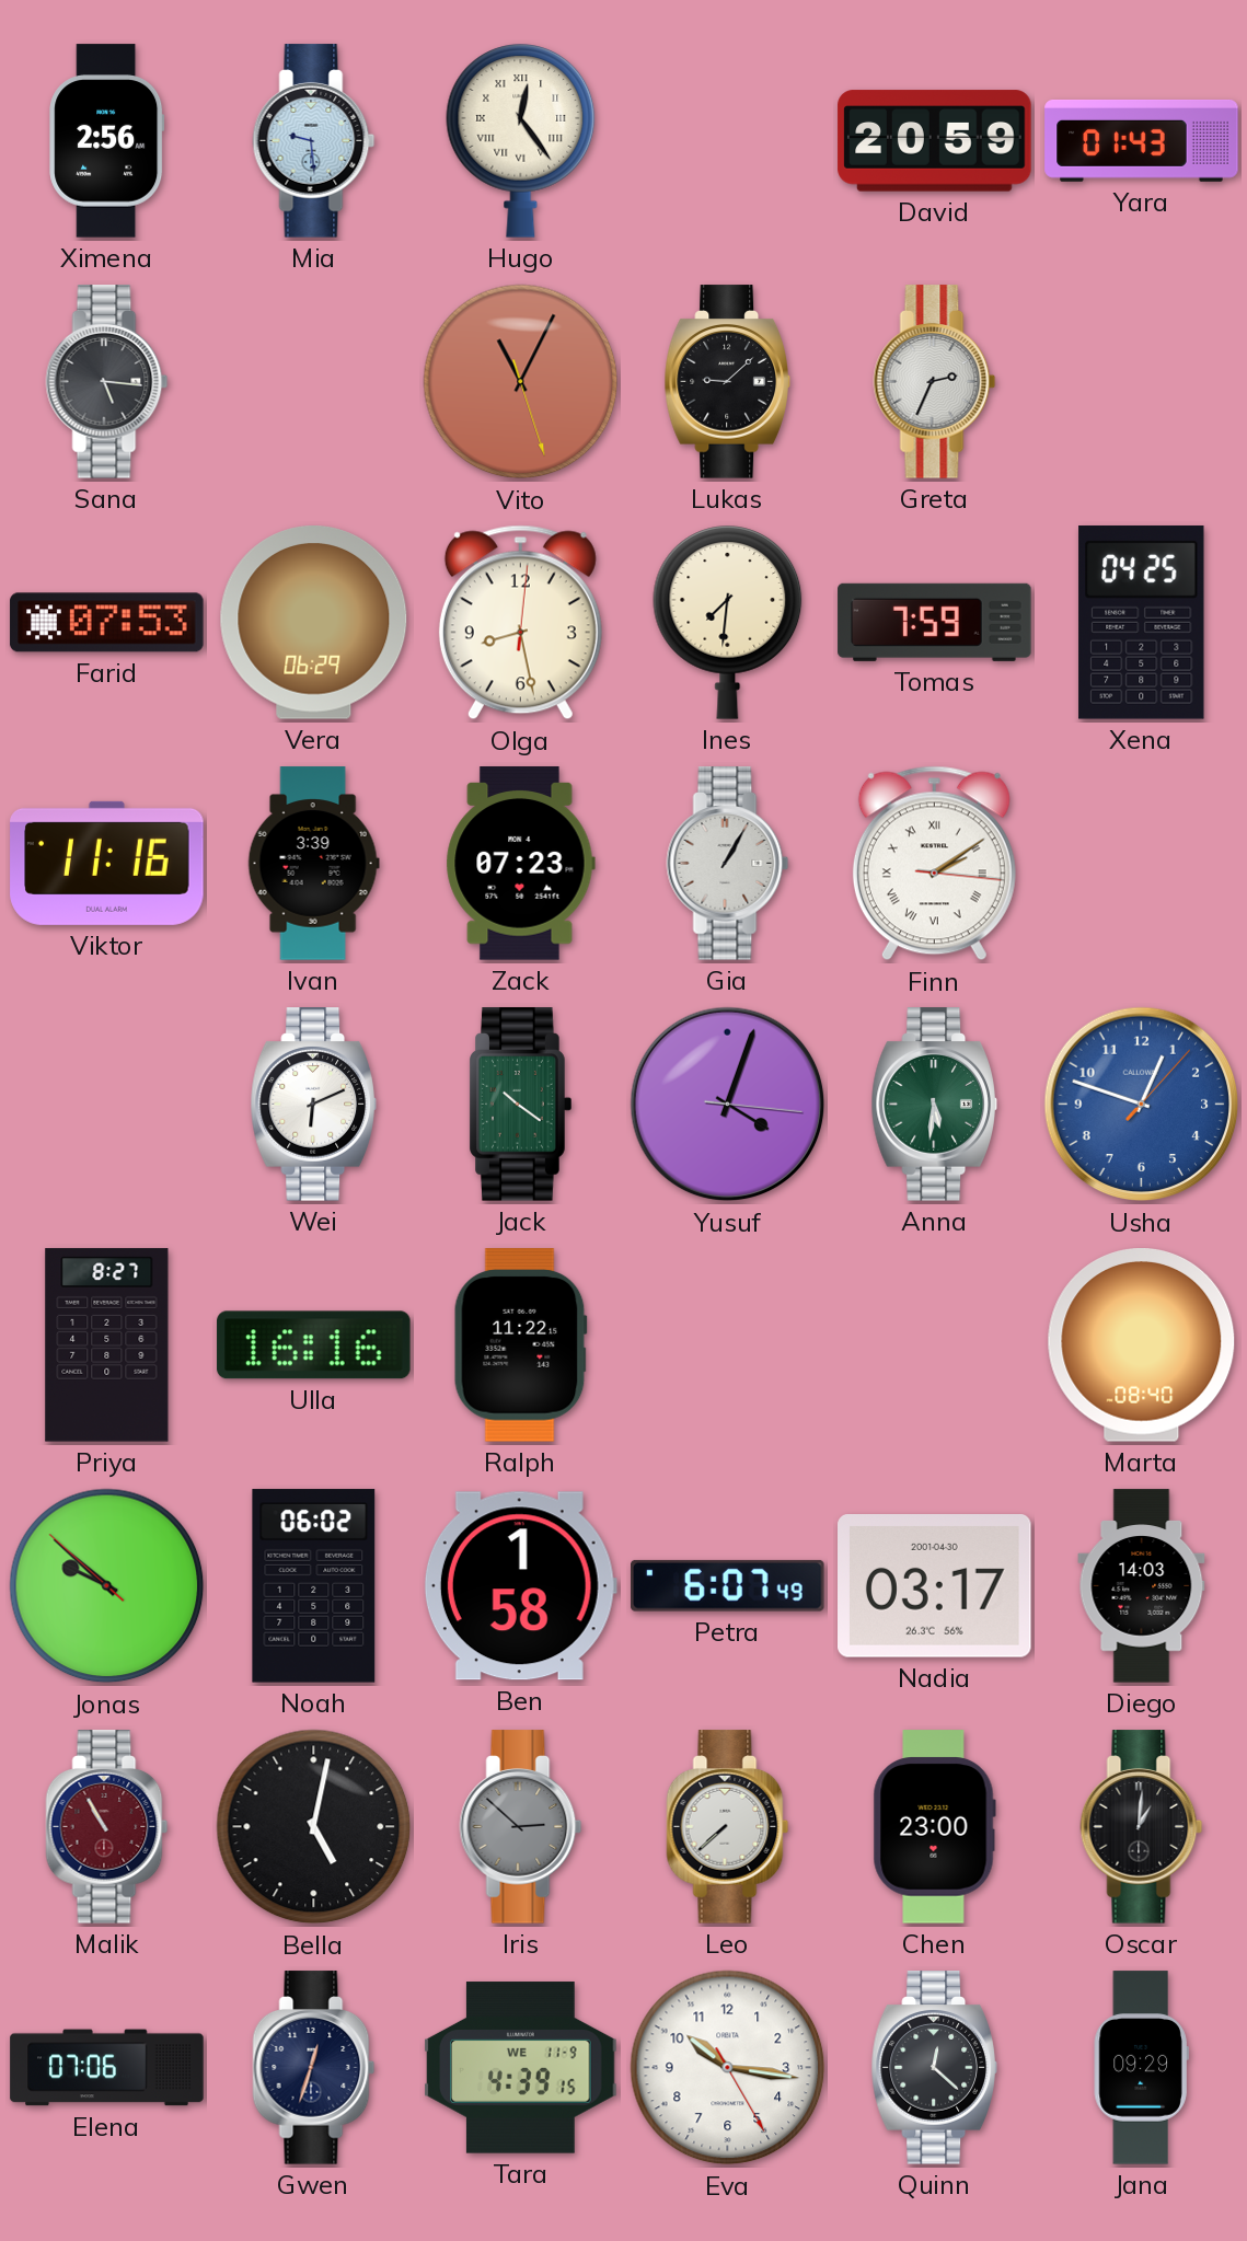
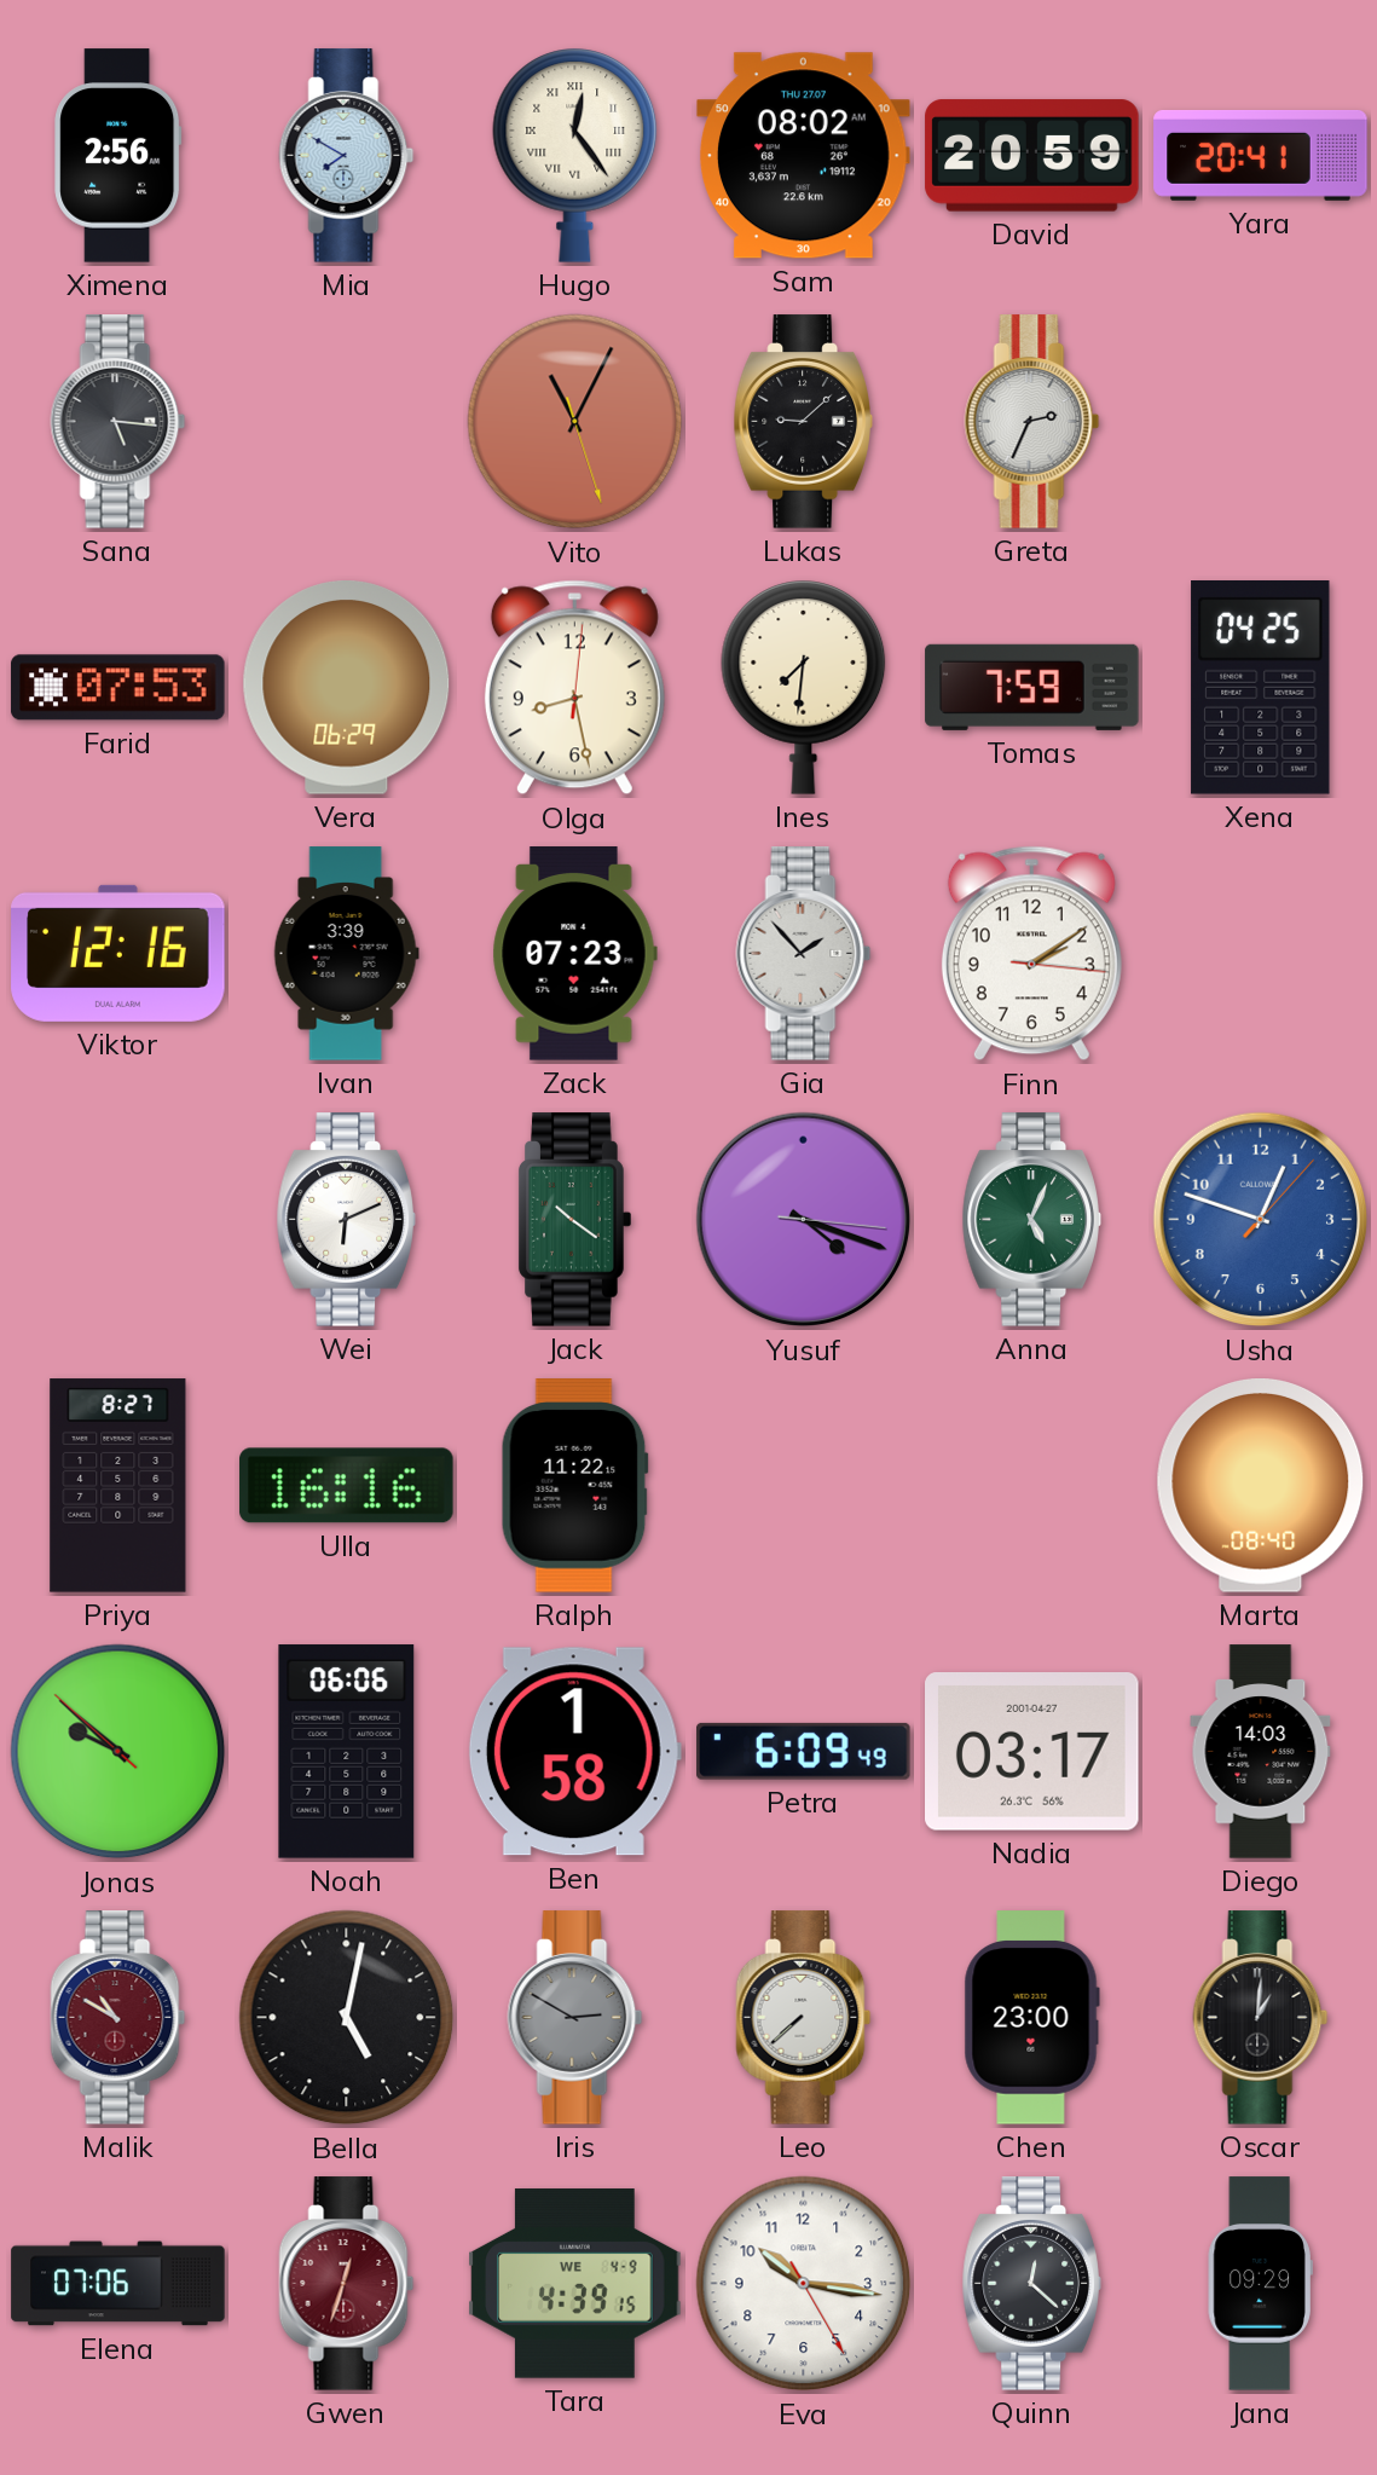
Mia: 9:29 -> 7:50 (347, 156)
Sam: none -> 08:02 (804, 156)
Yara: 01:43 -> 20:41 (1261, 155)
Viktor: 11:16 -> 12:16 (118, 953)
Gia: 1:05 -> 1:53 (804, 954)
Finn numerals: Roman -> Arabic (1031, 954)
Yusuf: 4:03 -> 4:18 (804, 1220)
Anna: 5:31 -> 5:04 (1031, 1220)
Noah: 06:02 -> 06:06 (347, 1752)
Petra: 6:07 -> 6:09 (804, 1751)
Nadia date: 2001-04-30 -> 2001-04-27 (1032, 1752)
Malik: 10:55 -> 10:50 (118, 2018)
Iris: 2:52 -> 2:50 (575, 2018)
Gwen dial: navy -> burgundy (347, 2284)
Tara date: WE 11-9 -> WE 4-9 (575, 2284)
